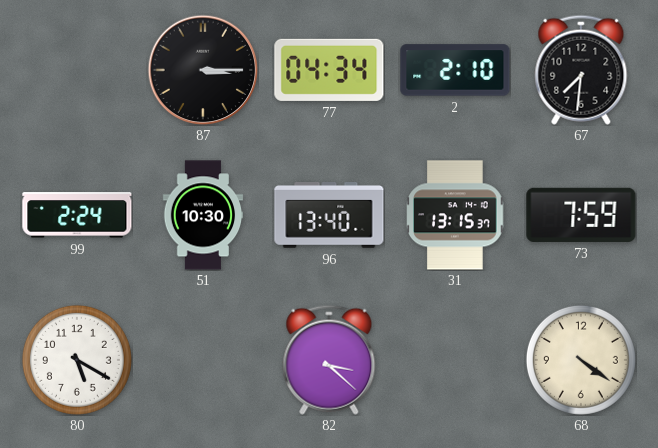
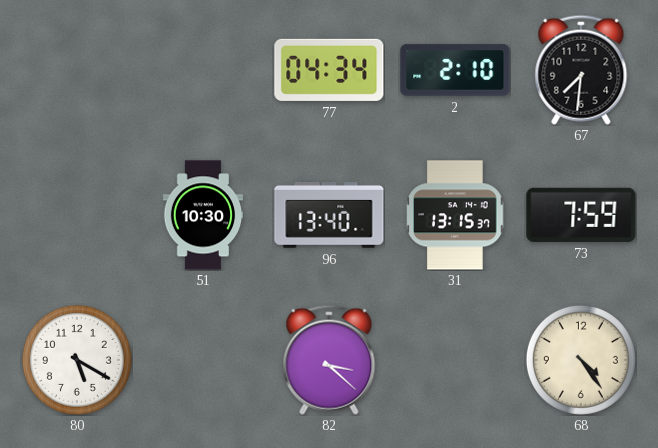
87: 3:15 -> none (203, 70)
99: 2:24 -> none (77, 215)
68: 4:21 -> 4:24 (581, 360)
